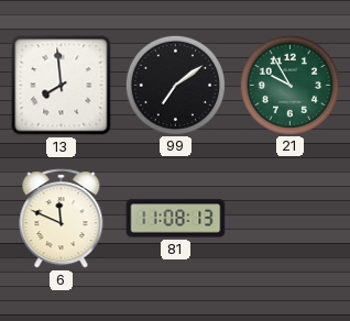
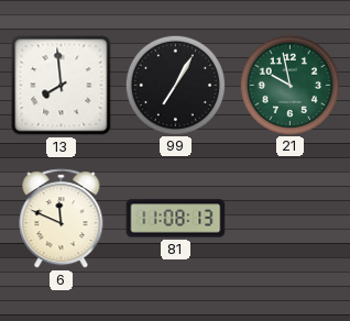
99: 7:09 -> 7:05 (175, 85)
21: 9:55 -> 9:58 (289, 85)
